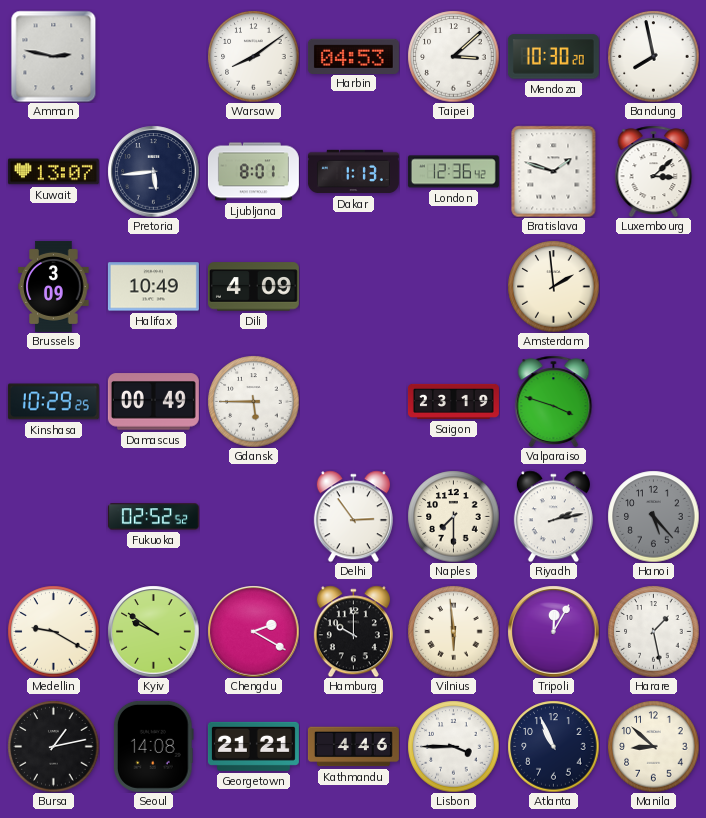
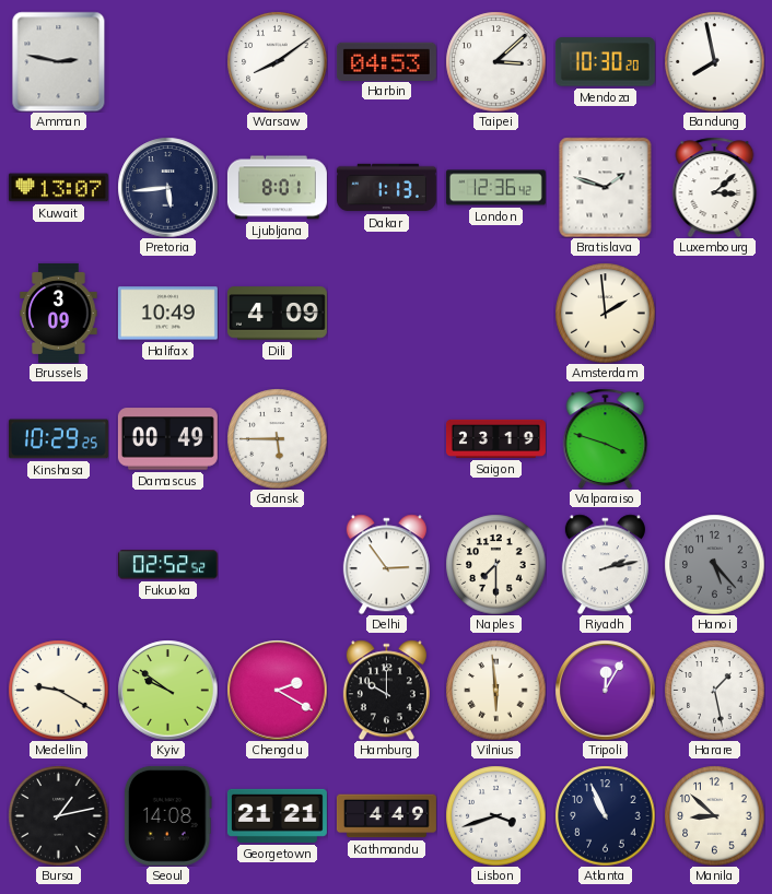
Kathmandu: 4:46 -> 4:49 (386, 816)
Lisbon: 3:45 -> 3:42 (495, 815)
